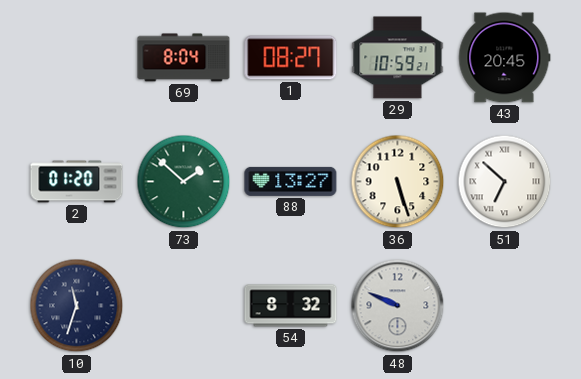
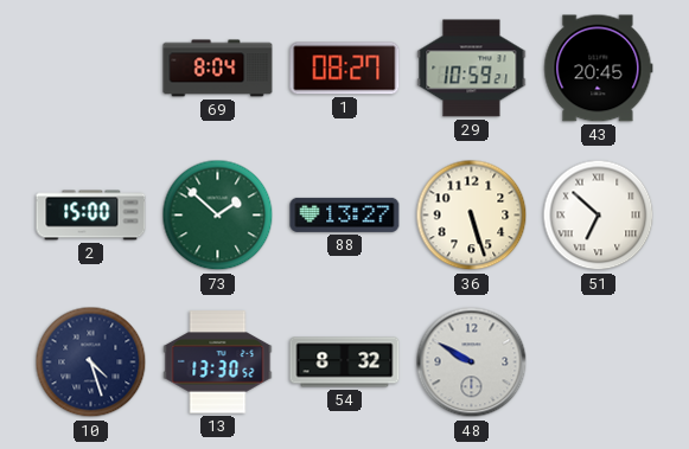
2: 01:20 -> 15:00 (91, 216)
10: 11:33 -> 4:27 (91, 363)
13: none -> 13:30 (218, 363)
48: 9:49 -> 9:50 (472, 363)
